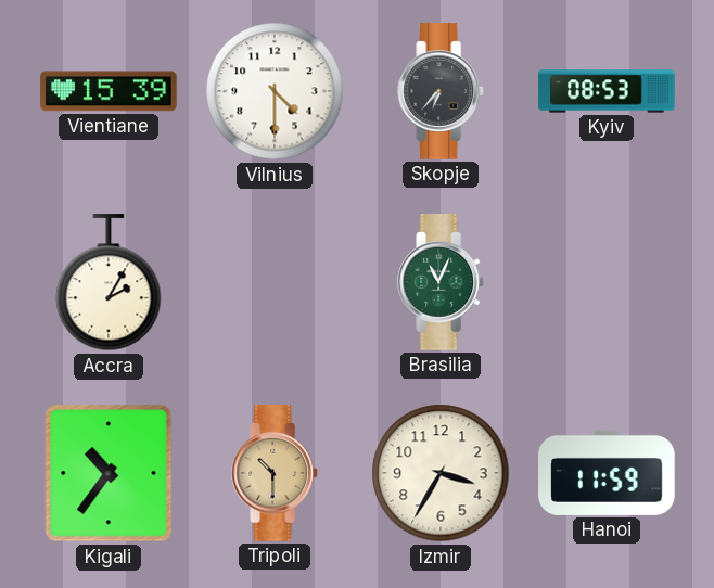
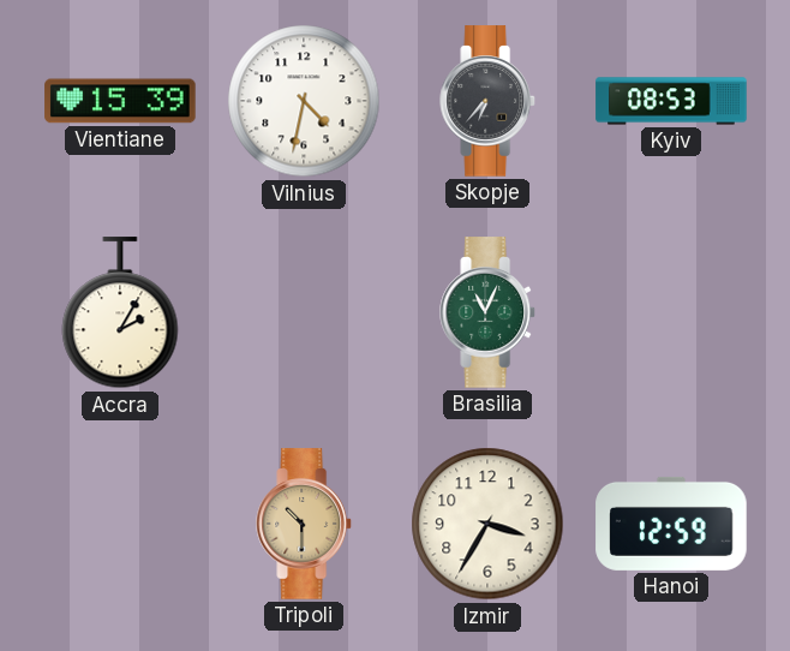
Vilnius: 4:30 -> 4:32 (304, 101)
Kigali: 10:36 -> none (109, 473)
Hanoi: 11:59 -> 12:59 (671, 524)
